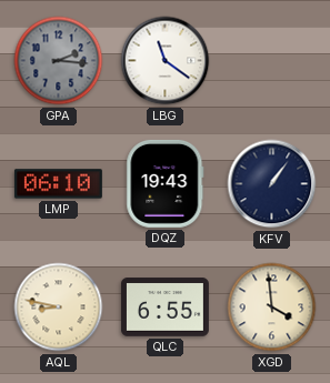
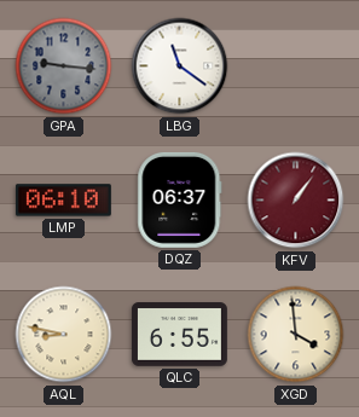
GPA: 2:16 -> 9:16 (64, 66)
DQZ: 19:43 -> 06:37 (180, 199)
KFV dial: navy -> burgundy (296, 201)
